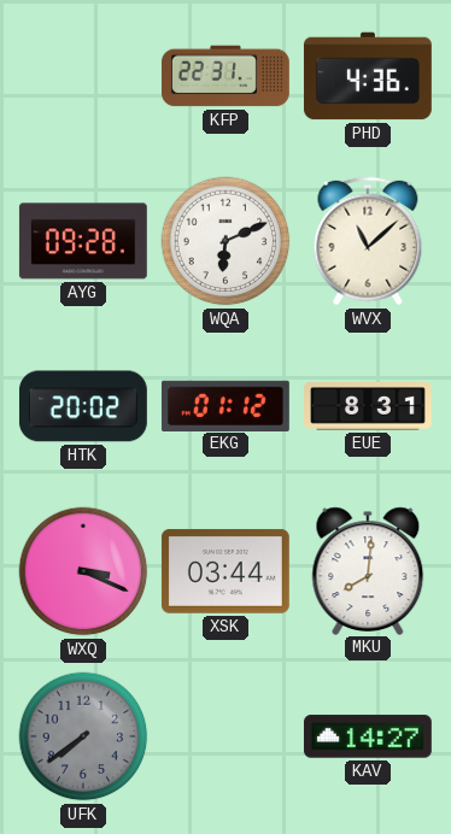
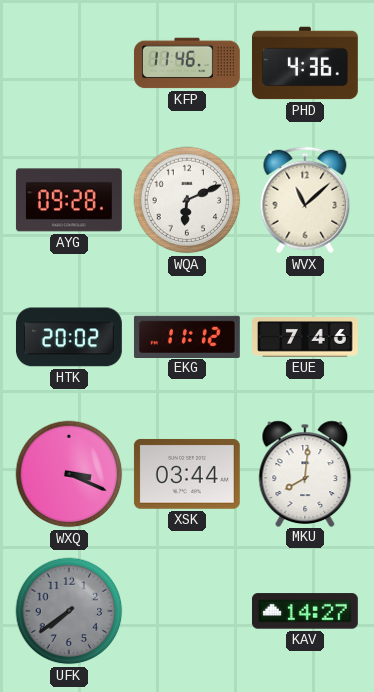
KFP: 22:31 -> 11:46 (187, 63)
EKG: 01:12 -> 11:12 (187, 336)
EUE: 8:31 -> 7:46 (306, 337)
